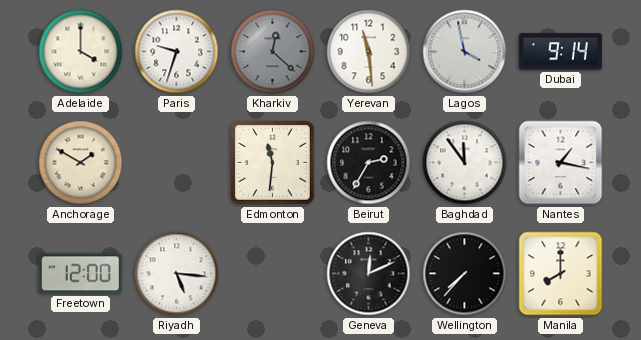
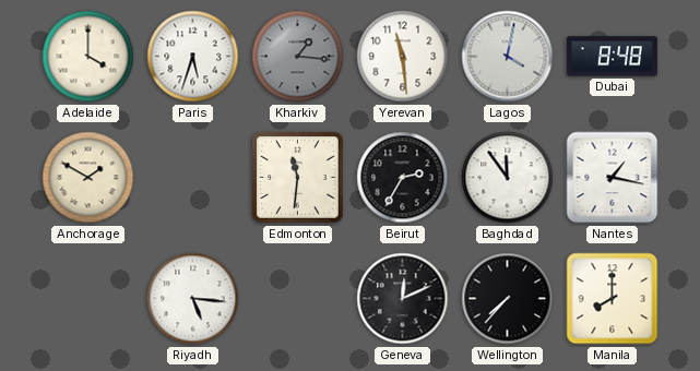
Paris: 9:33 -> 5:33 (193, 57)
Kharkiv: 12:22 -> 1:16 (298, 57)
Lagos: 3:58 -> 4:02 (508, 57)
Dubai: 9:14 -> 8:48 (612, 57)
Freetown: 12:00 -> none (80, 274)
